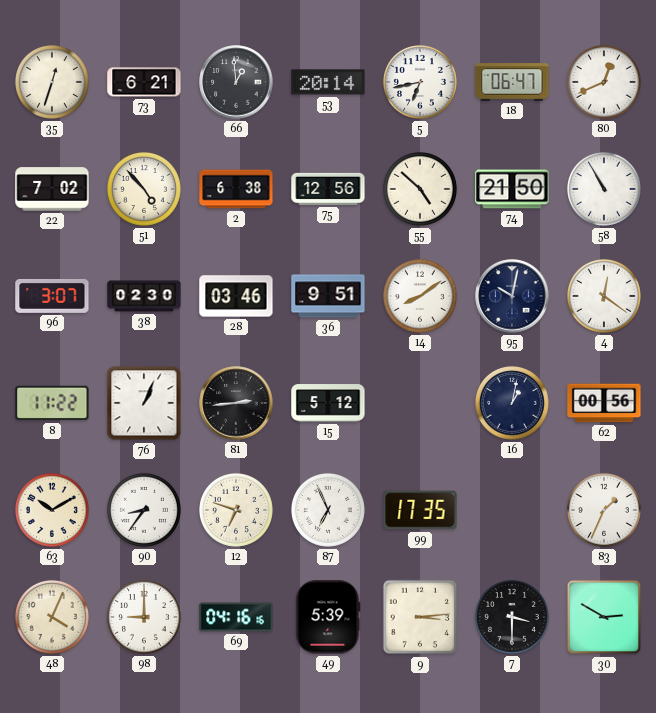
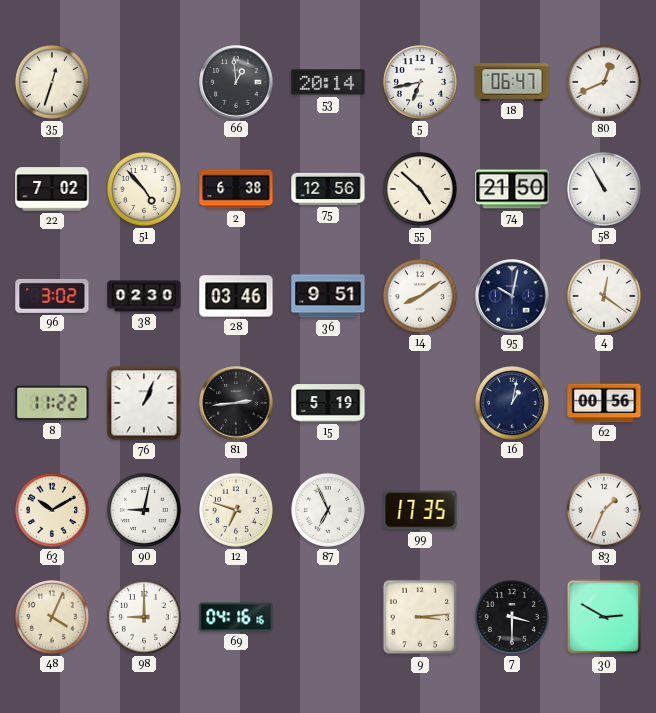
73: 6:21 -> none (144, 82)
96: 3:07 -> 3:02 (52, 296)
15: 5:12 -> 5:19 (328, 403)
90: 8:36 -> 9:02 (144, 510)
49: 5:39 -> none (328, 617)
